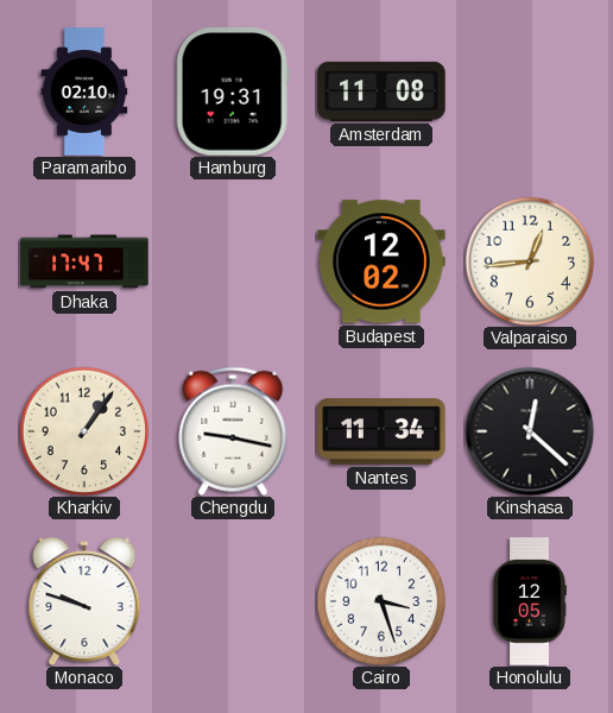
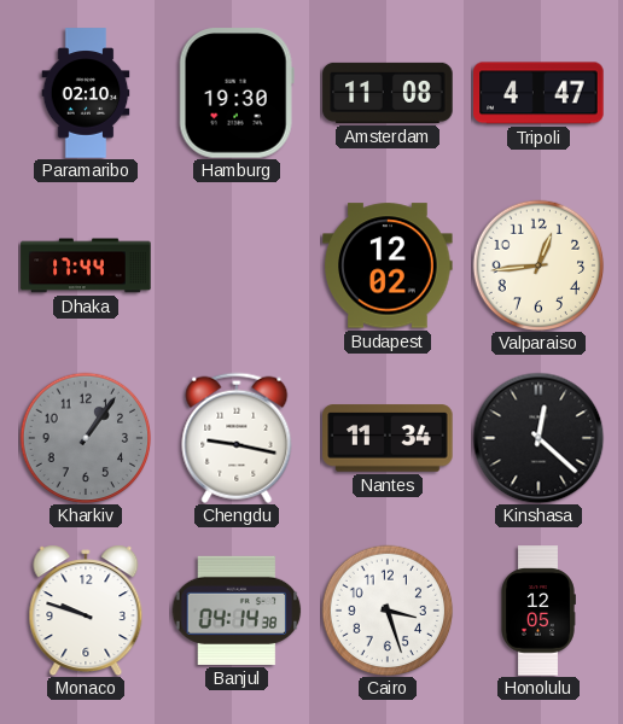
Hamburg: 19:31 -> 19:30 (237, 93)
Tripoli: none -> 4:47 (538, 93)
Dhaka: 17:47 -> 17:44 (86, 265)
Kharkiv dial: cream -> grey (86, 438)
Banjul: none -> 04:14 (237, 611)
